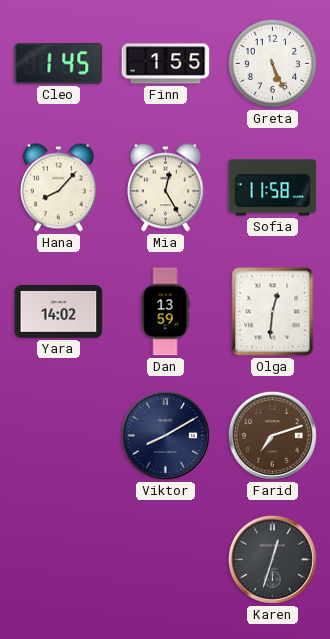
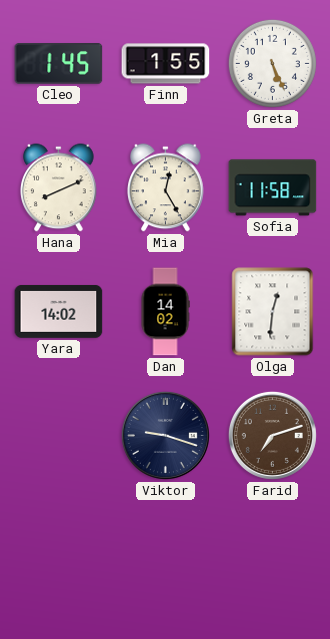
Hana: 8:07 -> 8:11 (59, 188)
Dan: 13:59 -> 14:02 (165, 312)
Viktor: 8:10 -> 9:18 (165, 435)
Karen: 12:33 -> none (272, 559)
